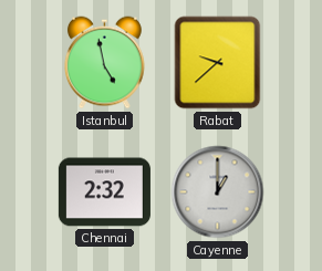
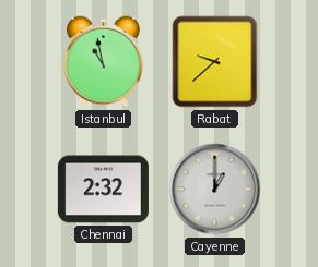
Istanbul: 4:58 -> 10:58 (103, 62)
